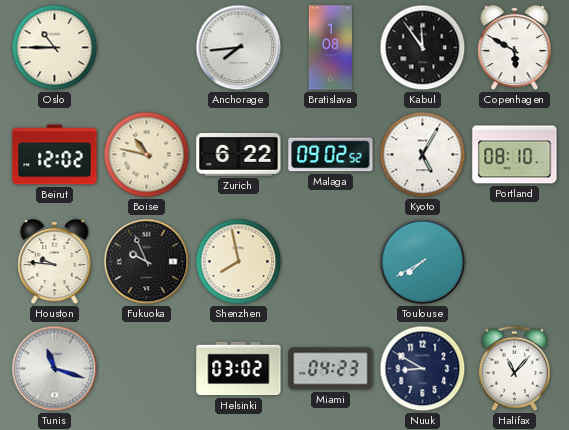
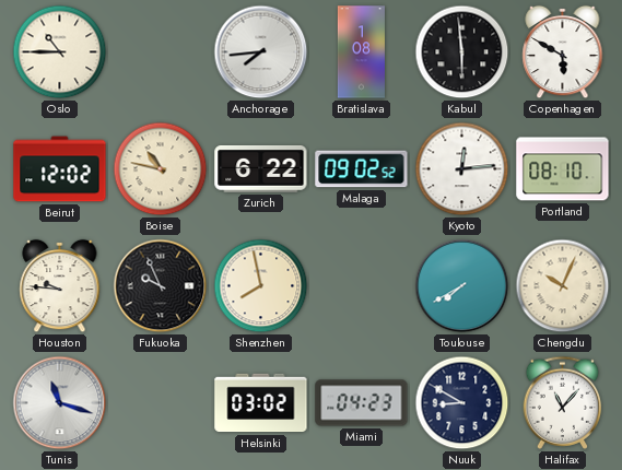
Kabul: 11:54 -> 5:59 (462, 52)
Kyoto: 5:05 -> 12:14 (462, 169)
Chengdu: none -> 10:04 (563, 286)
